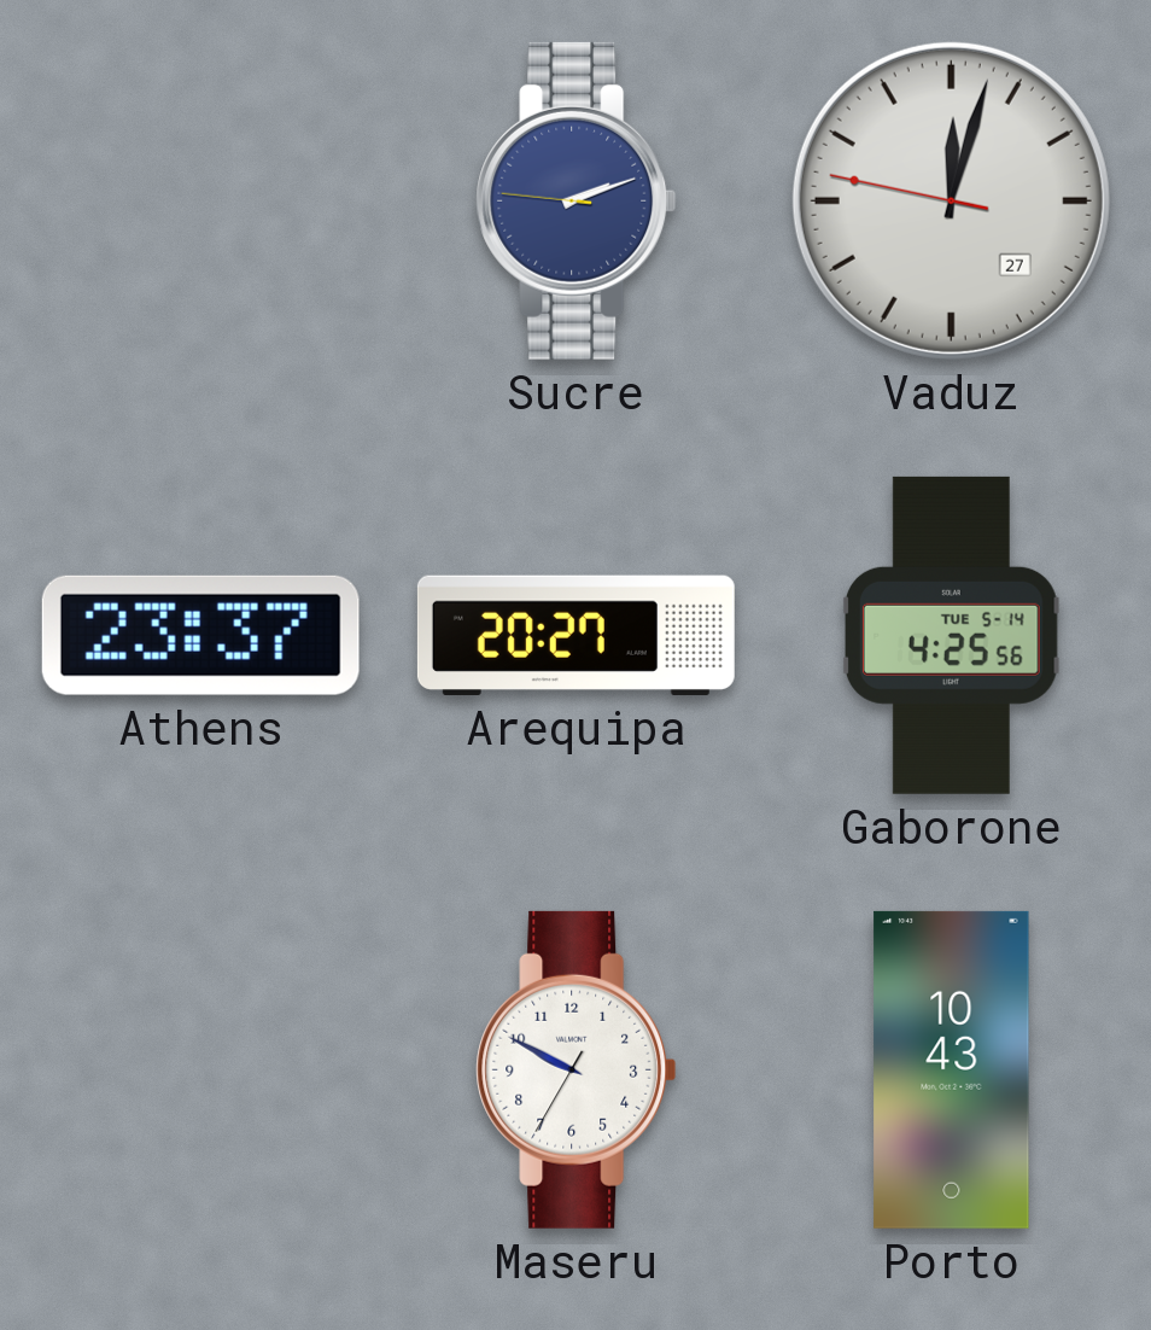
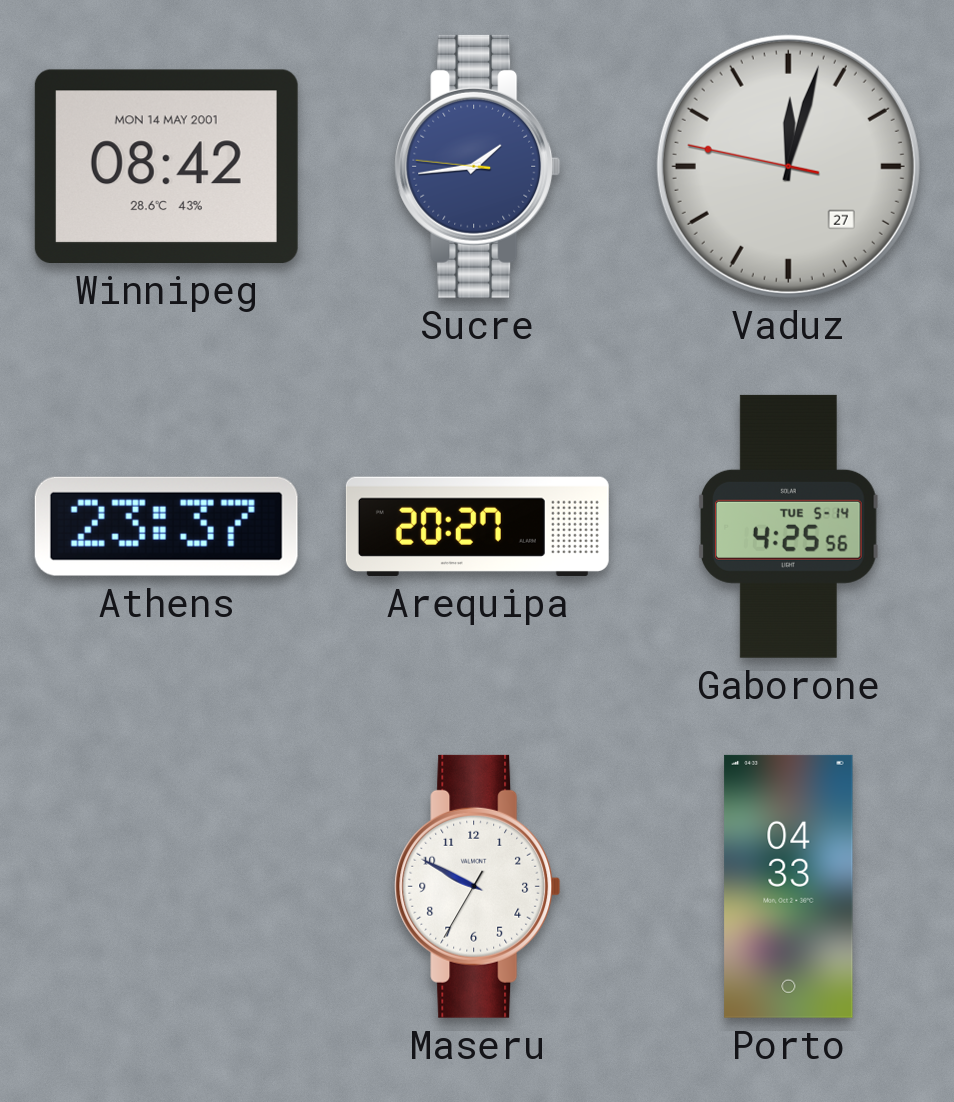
Winnipeg: none -> 08:42 (166, 166)
Sucre: 2:11 -> 1:43 (478, 166)
Porto: 10:43 -> 04:33 (789, 886)
